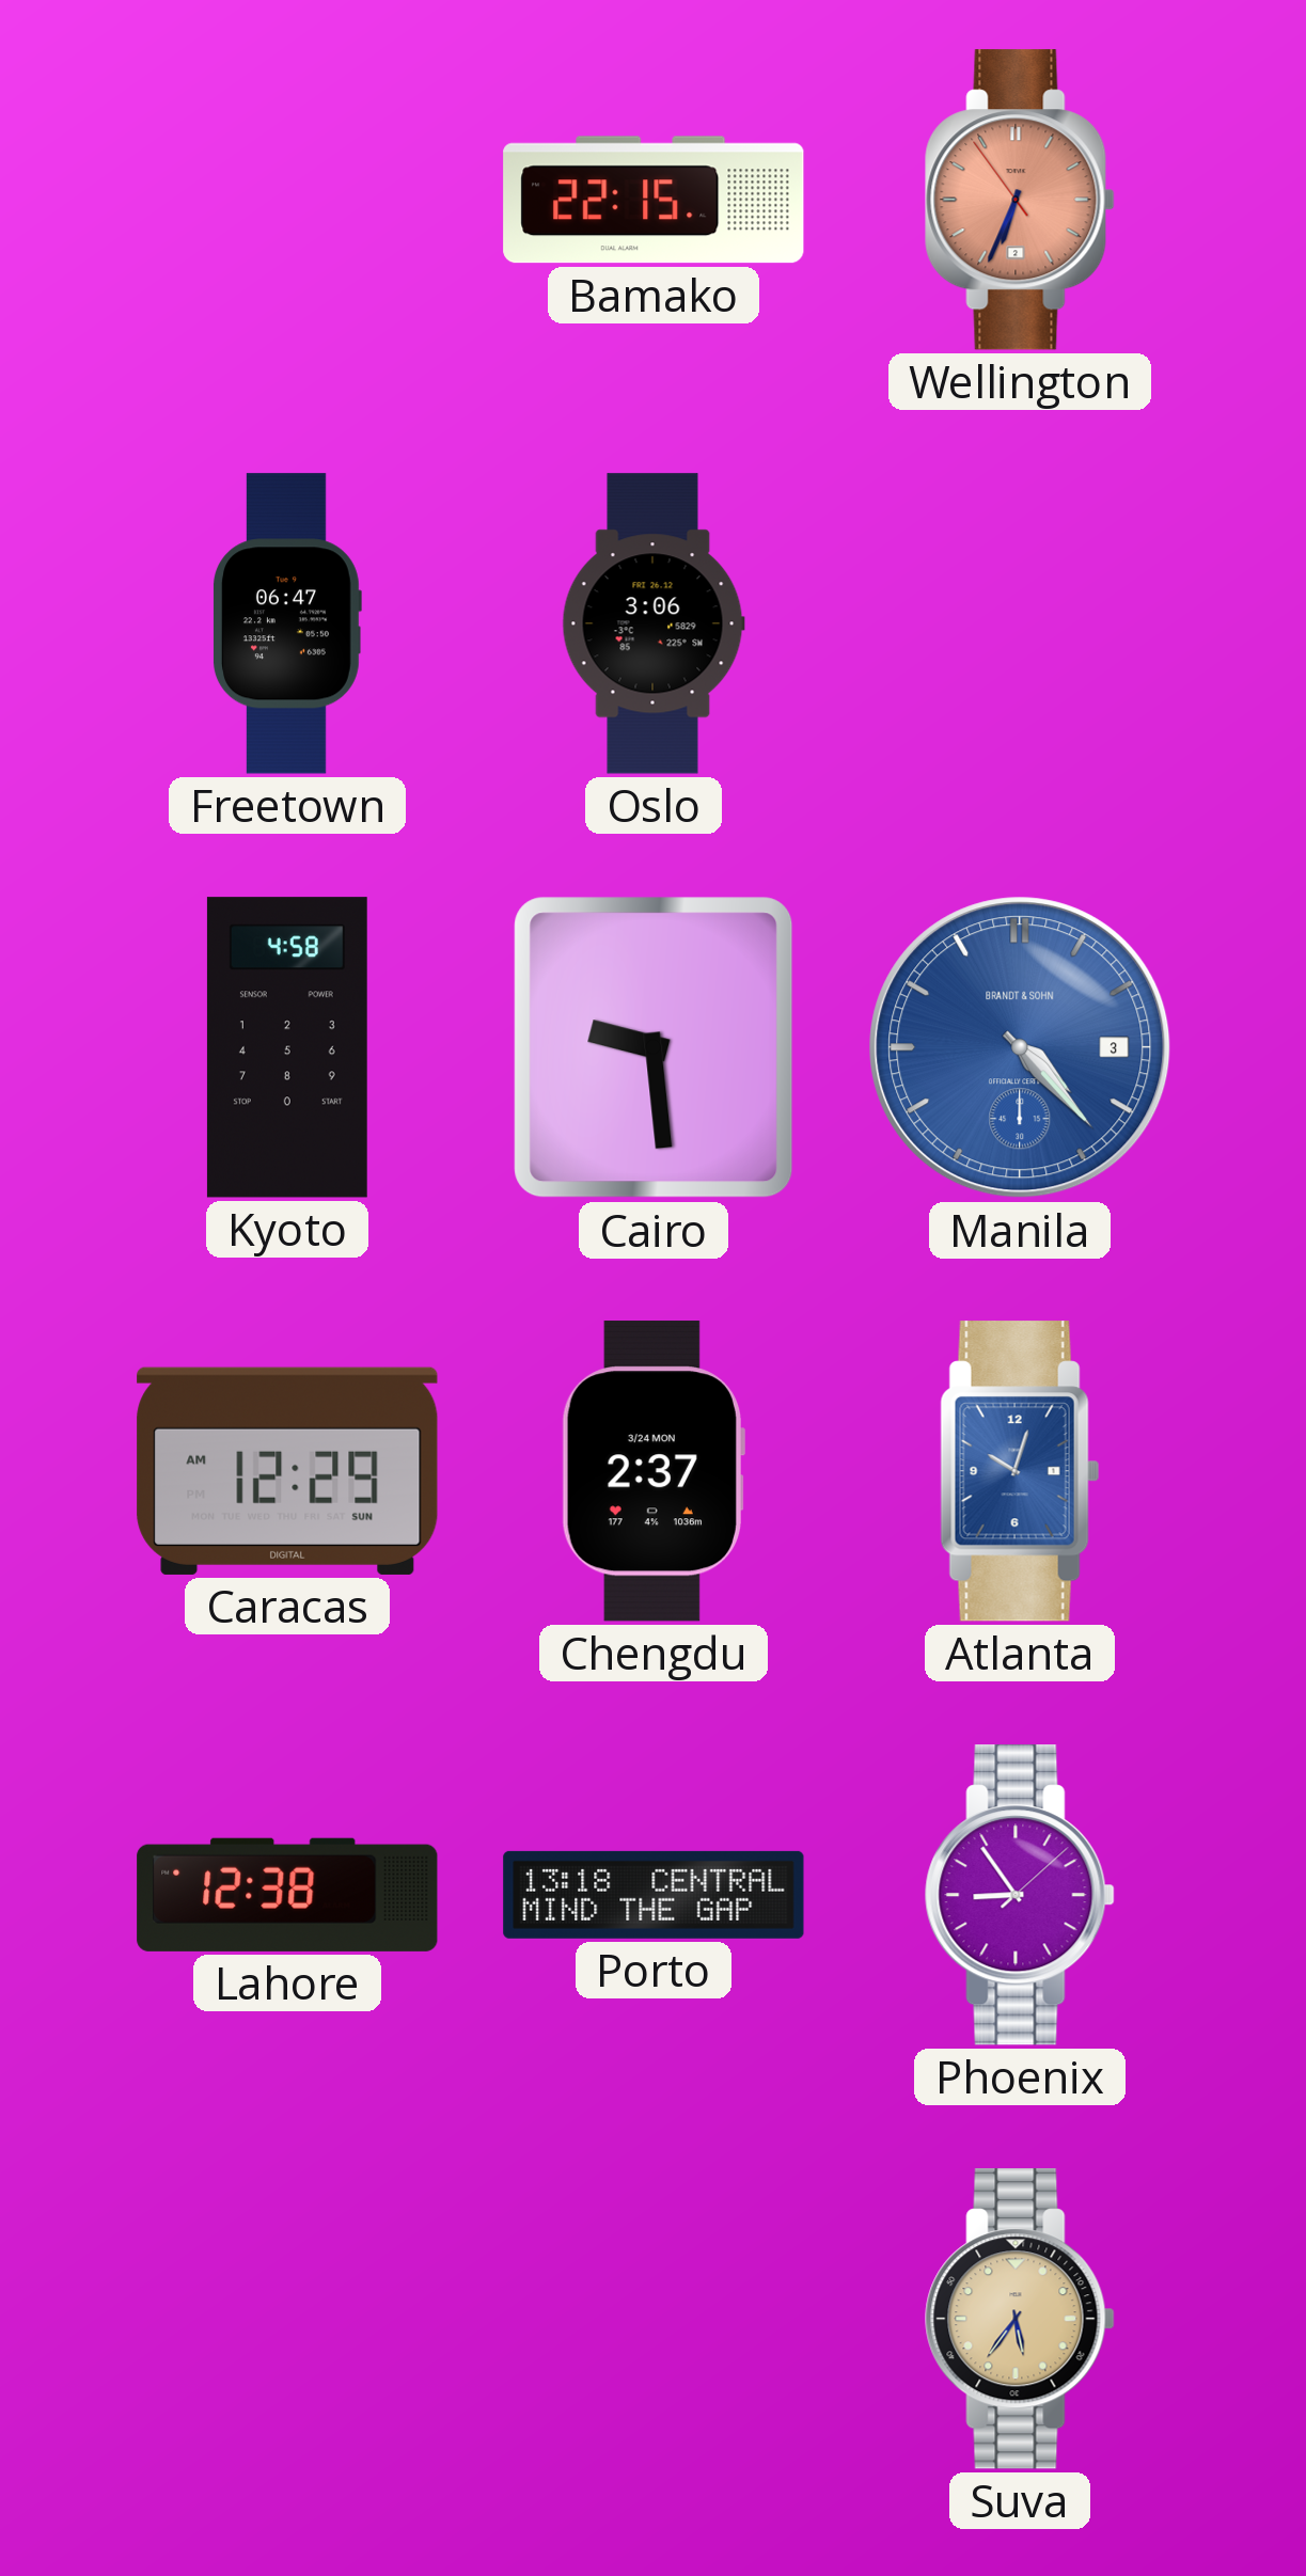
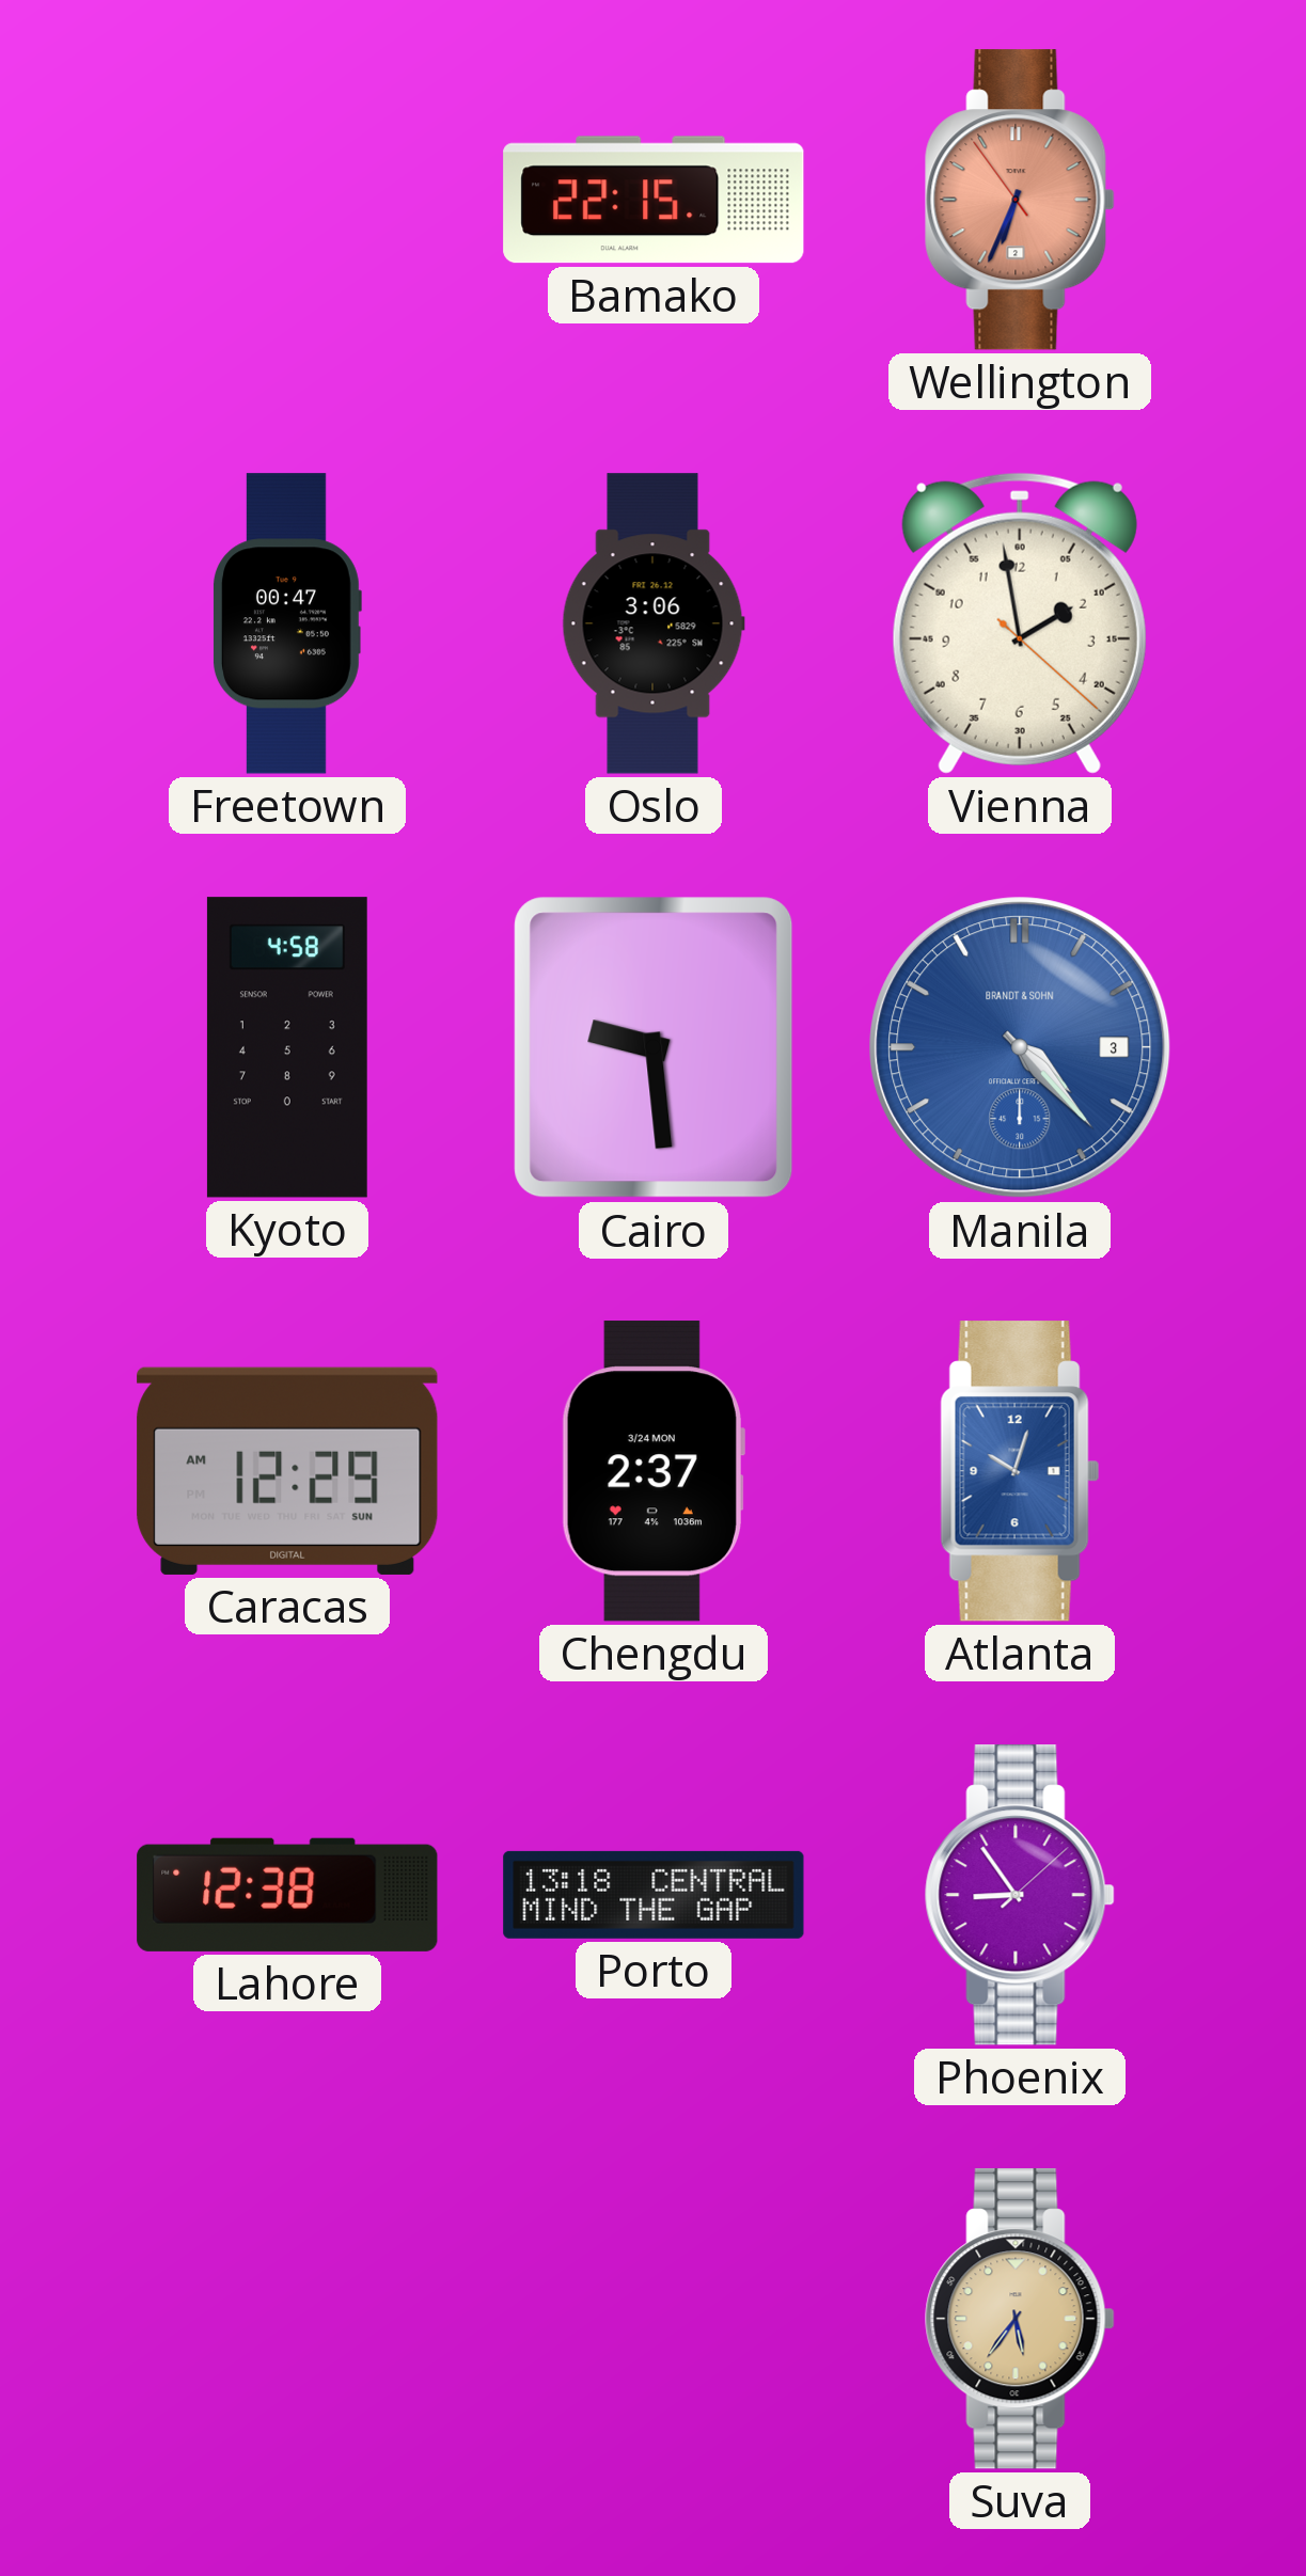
Freetown: 06:47 -> 00:47 (287, 623)
Vienna: none -> 1:58 (1020, 623)
